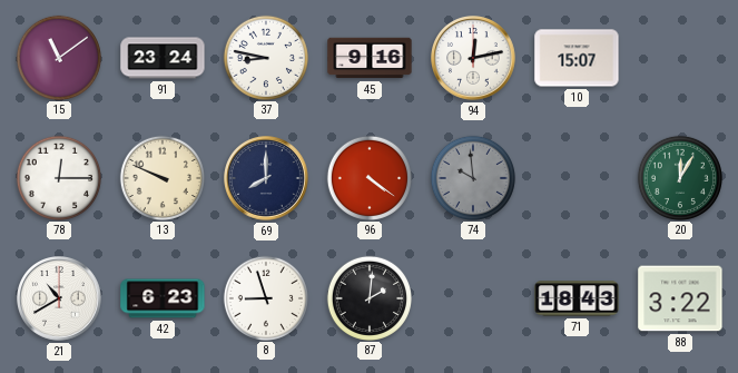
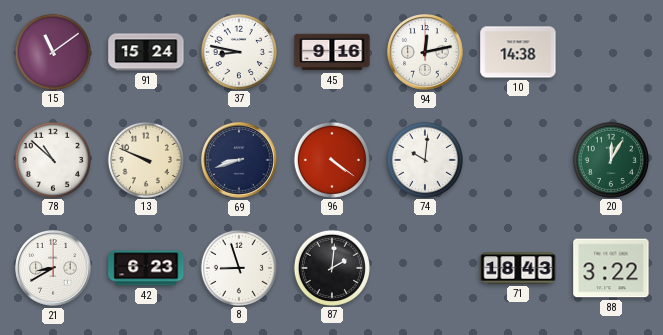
91: 23:24 -> 15:24 (146, 52)
10: 15:07 -> 14:38 (518, 52)
78: 12:15 -> 10:52 (52, 159)
69: 8:00 -> 8:42 (240, 161)
74: 9:59 -> 10:01 (424, 159)
74 dial: grey -> white (424, 159)
21: 10:40 -> 8:40 (54, 269)
